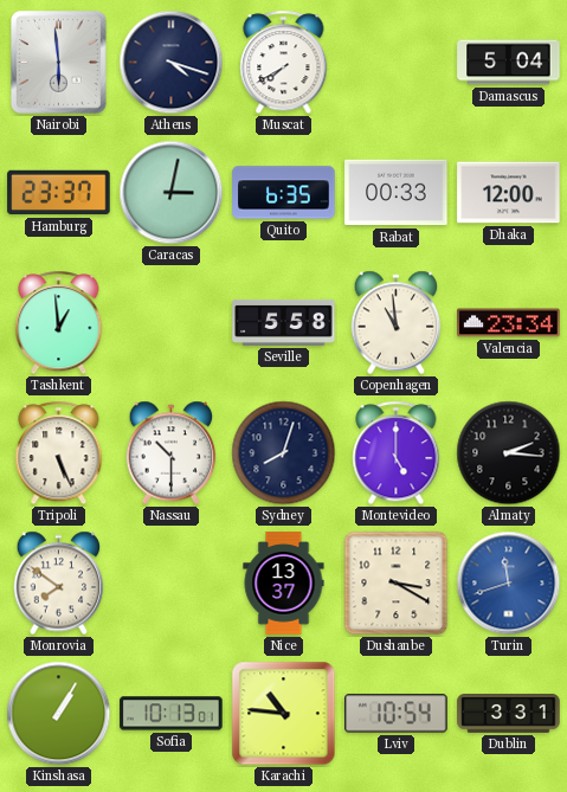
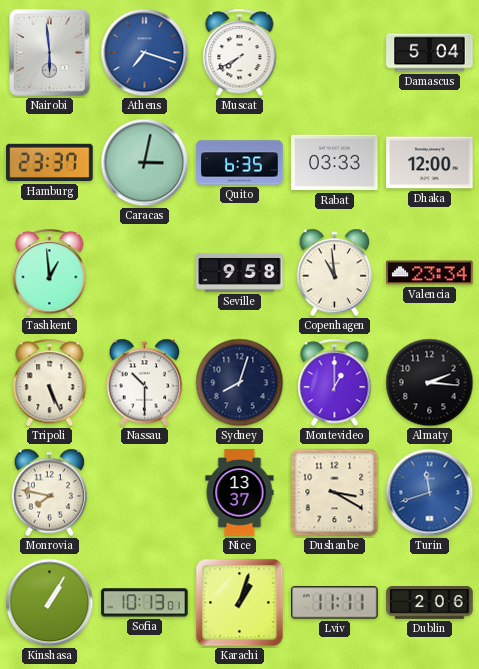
Athens: 4:18 -> 7:18 (145, 53)
Athens dial: navy -> blue (145, 53)
Rabat: 00:33 -> 03:33 (335, 163)
Seville: 5:58 -> 9:58 (240, 272)
Montevideo: 5:00 -> 1:00 (335, 383)
Monrovia: 7:51 -> 7:47 (50, 493)
Karachi: 10:46 -> 1:03 (240, 603)
Lviv: 10:54 -> 11:11 (335, 603)
Dublin: 3:31 -> 2:06 (430, 603)
